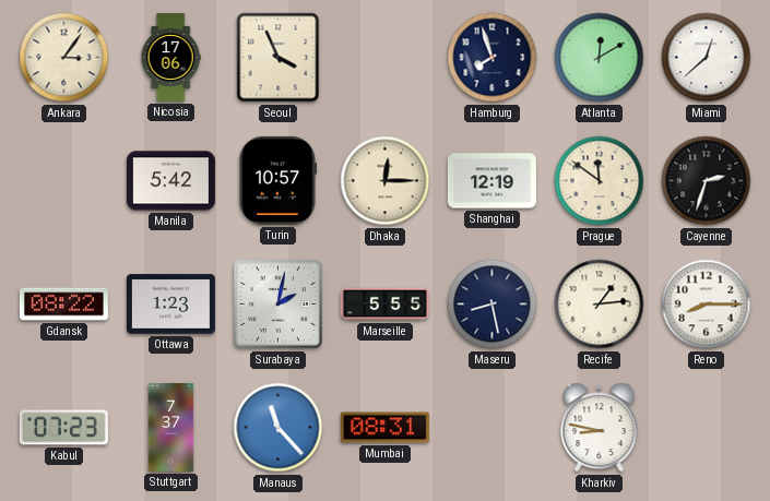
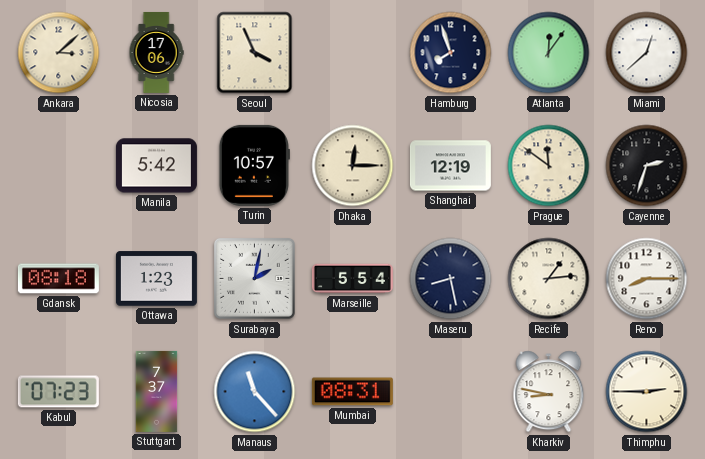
Ankara: 3:06 -> 3:08 (59, 53)
Atlanta: 12:10 -> 12:06 (549, 53)
Gdansk: 08:22 -> 08:18 (58, 279)
Marseille: 5:55 -> 5:54 (352, 279)
Thimphu: none -> 2:45 (647, 392)
